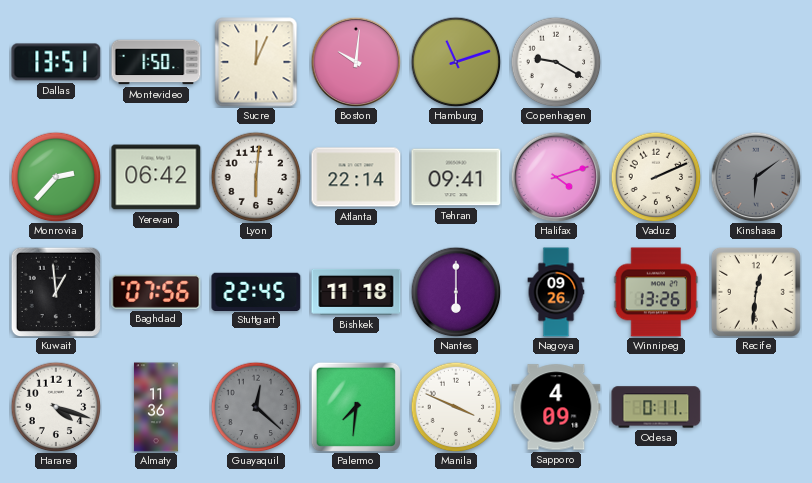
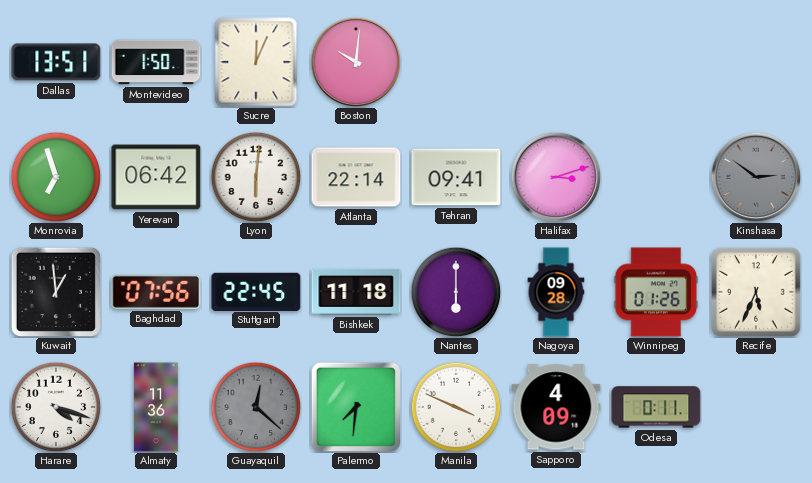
Hamburg: 11:12 -> none (456, 62)
Copenhagen: 9:20 -> none (556, 62)
Monrovia: 2:37 -> 6:57 (56, 177)
Halifax: 4:12 -> 3:12 (556, 177)
Vaduz: 2:11 -> none (656, 177)
Kinshasa: 6:09 -> 2:51 (756, 177)
Nagoya: 09:26 -> 09:28 (556, 292)
Winnipeg: 13:26 -> 01:26 (656, 292)
Recife: 12:31 -> 5:34 (756, 292)
